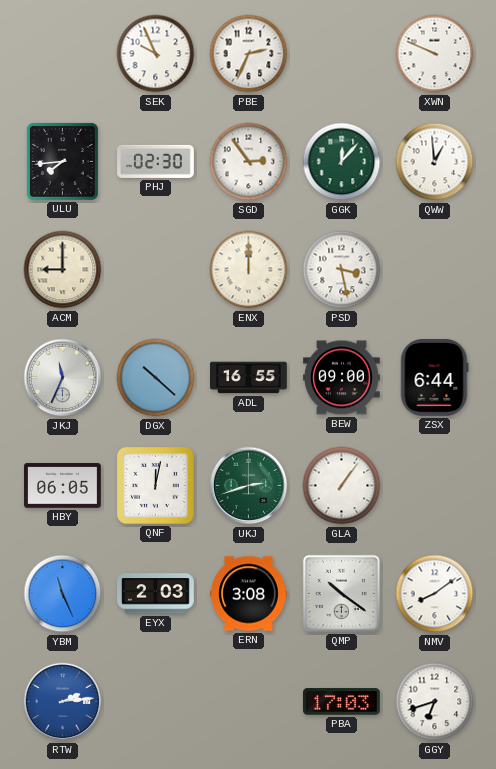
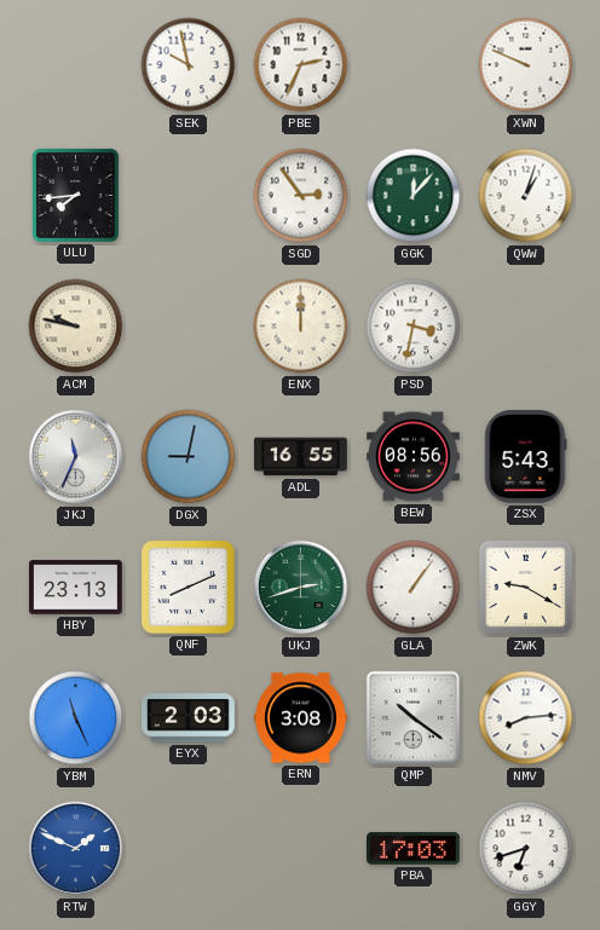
SEK: 9:56 -> 9:58 (189, 65)
PHJ: 02:30 -> none (156, 161)
QWW: 12:59 -> 1:03 (526, 196)
ACM: 9:00 -> 9:47 (76, 327)
PSD: 3:28 -> 3:32 (414, 327)
DGX: 10:22 -> 9:02 (189, 457)
BEW: 09:00 -> 08:56 (414, 457)
ZSX: 6:44 -> 5:43 (526, 457)
HBY: 06:05 -> 23:13 (76, 588)
QNF: 12:02 -> 8:11 (187, 587)
ZWK: none -> 9:20 (526, 588)
NMV: 8:09 -> 8:14 (526, 718)
RTW: 2:14 -> 1:49 (76, 849)
